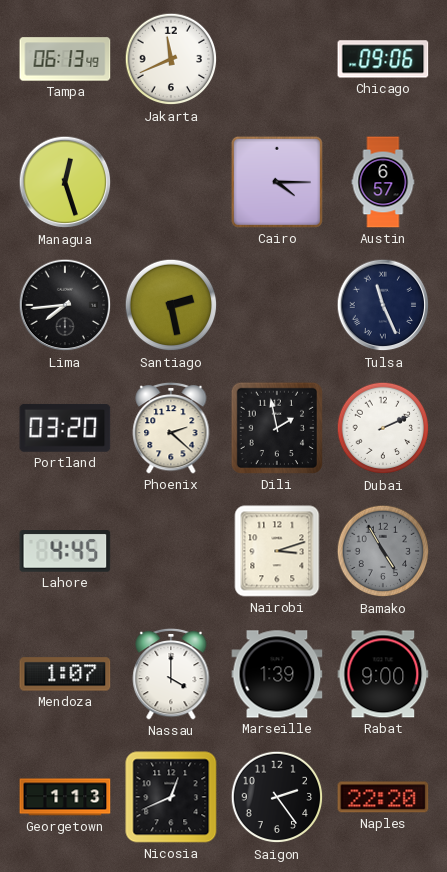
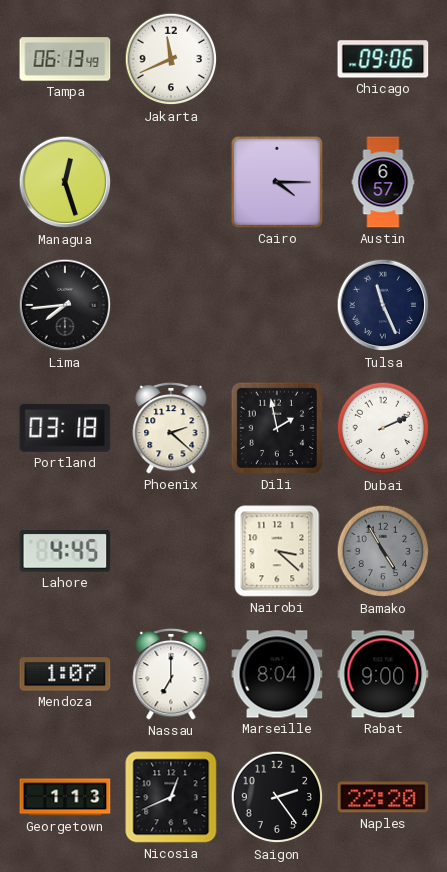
Santiago: 2:28 -> none (171, 305)
Portland: 03:20 -> 03:18 (65, 428)
Nairobi: 3:12 -> 3:22 (277, 551)
Nassau: 4:00 -> 7:00 (171, 674)
Marseille: 1:39 -> 8:04 (277, 674)
